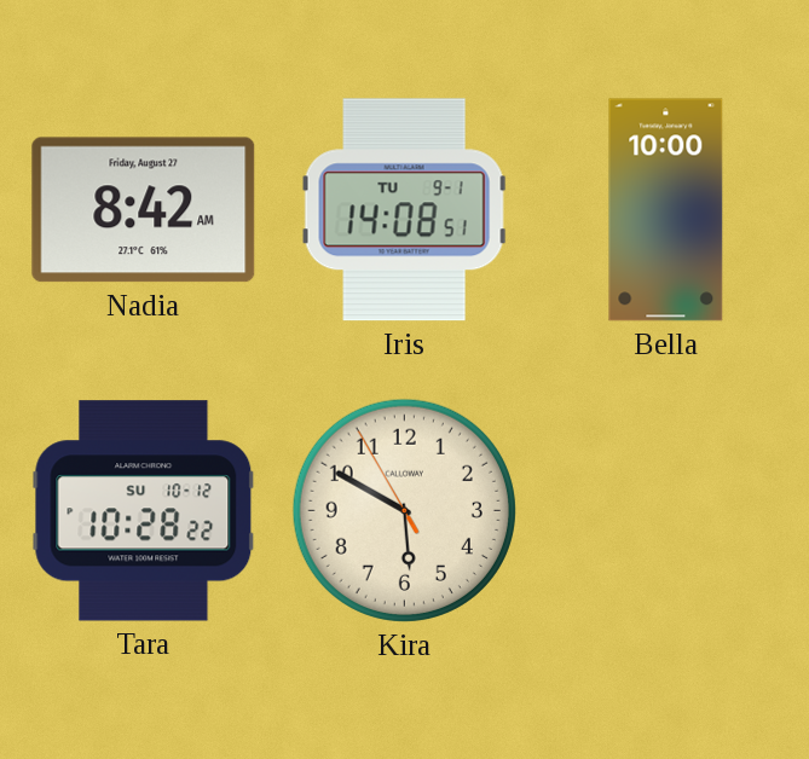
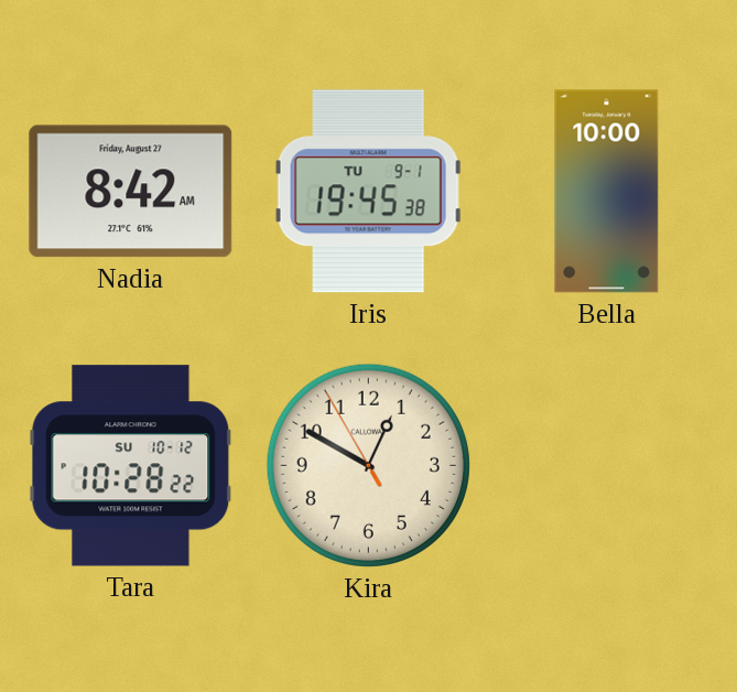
Iris: 14:08 -> 19:45 (368, 192)
Kira: 5:49 -> 12:49 (368, 465)
